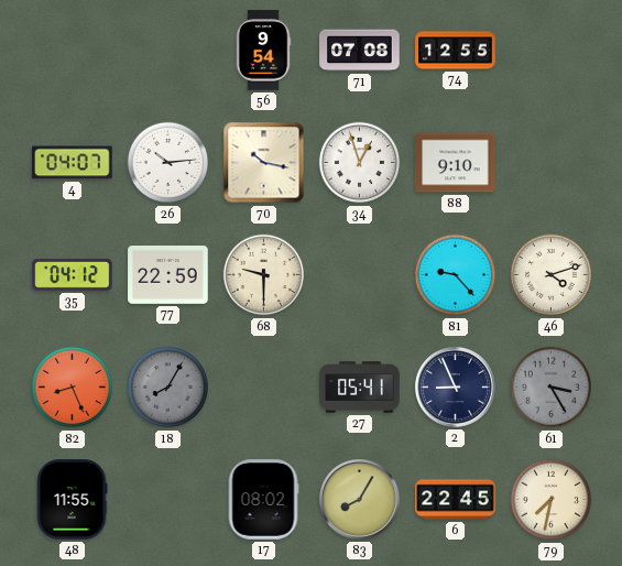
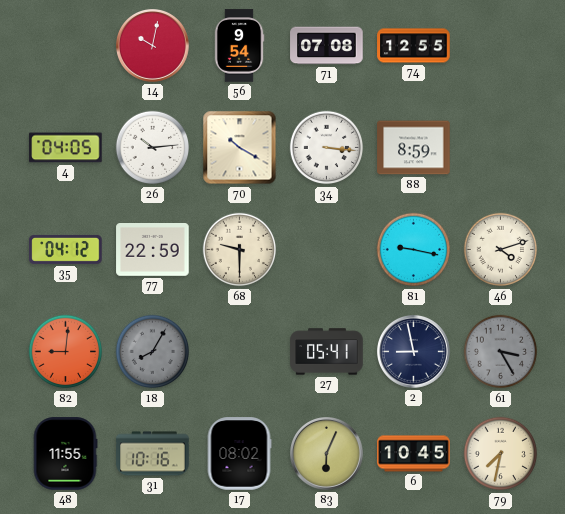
14: none -> 10:02 (153, 46)
4: 04:07 -> 04:05 (66, 148)
70: 10:17 -> 10:20 (240, 148)
34: 12:57 -> 3:16 (327, 148)
88: 9:10 -> 8:59 (414, 148)
81: 9:23 -> 9:17 (414, 250)
82: 8:26 -> 9:01 (66, 352)
2: 8:56 -> 8:58 (414, 352)
31: none -> 10:16 (153, 454)
83: 8:05 -> 6:04 (327, 454)
6: 22:45 -> 10:45 (414, 454)
